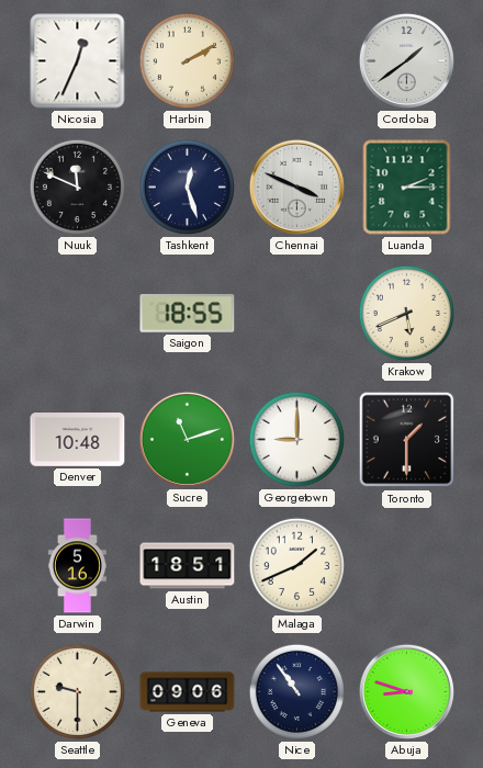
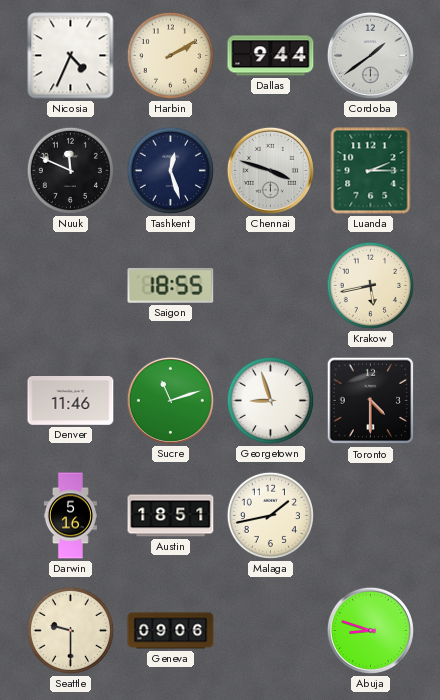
Nicosia: 12:34 -> 4:34 (71, 56)
Dallas: none -> 9:44 (271, 56)
Chennai: 3:49 -> 3:48 (270, 170)
Krakow: 5:41 -> 5:43 (370, 285)
Denver: 10:48 -> 11:46 (71, 401)
Georgetown: 9:00 -> 8:57 (270, 400)
Toronto: 1:30 -> 4:30 (371, 401)
Malaga: 1:41 -> 1:43 (270, 515)
Nice: 10:54 -> none (296, 691)
